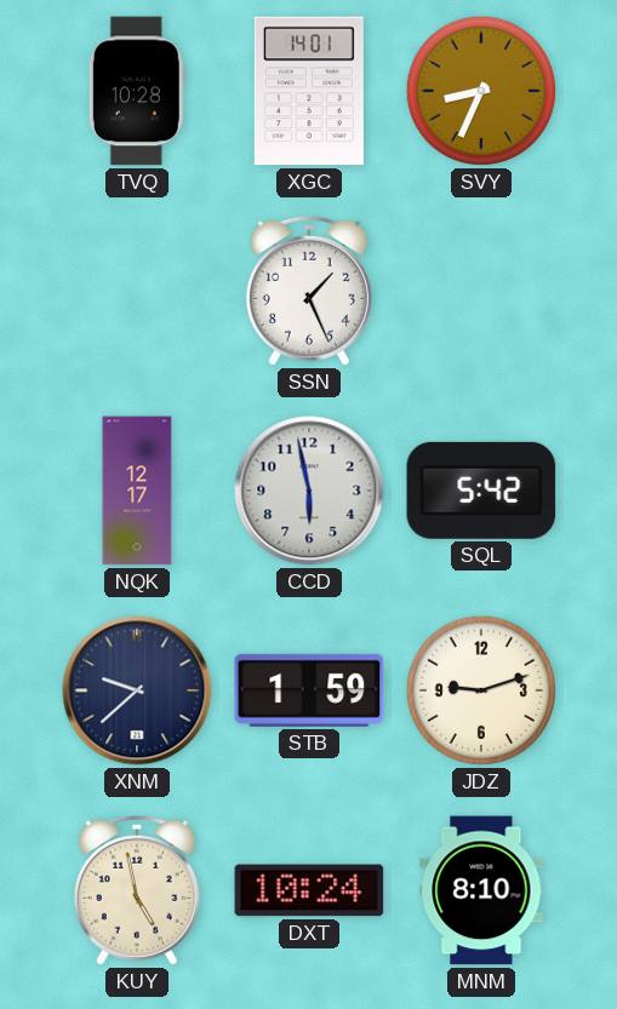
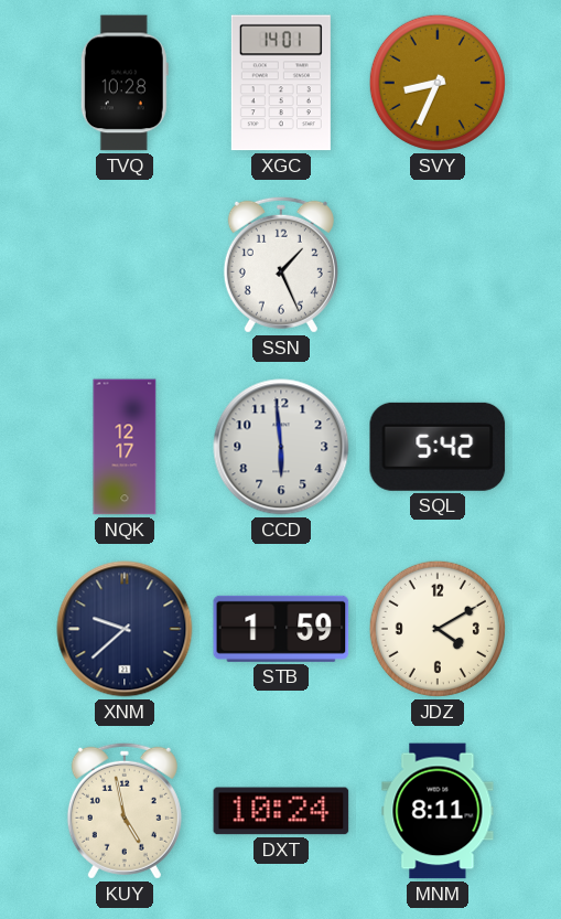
CCD: 5:58 -> 5:59 (281, 447)
JDZ: 9:12 -> 4:10 (438, 629)
MNM: 8:10 -> 8:11 (438, 811)
